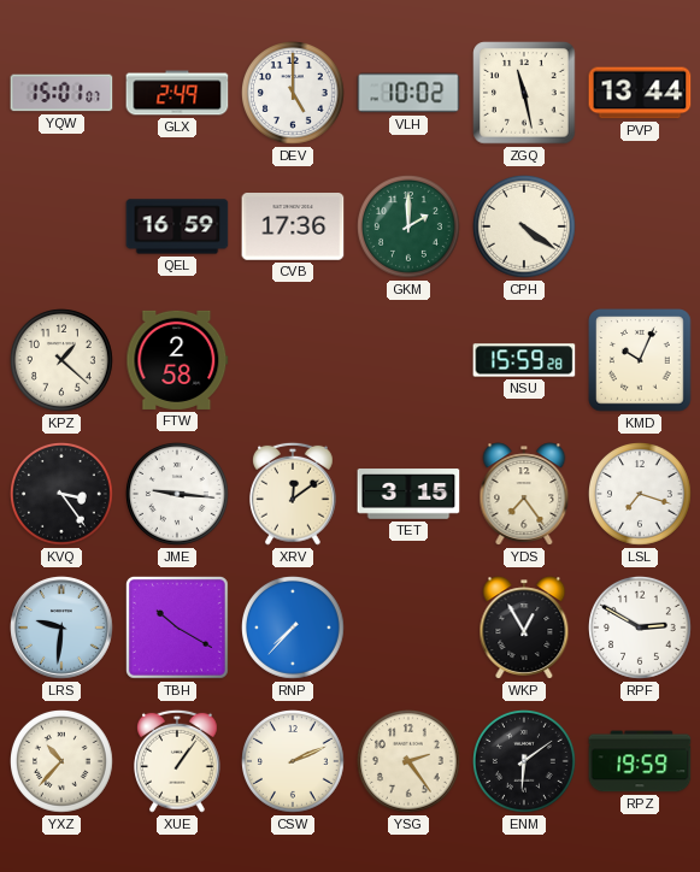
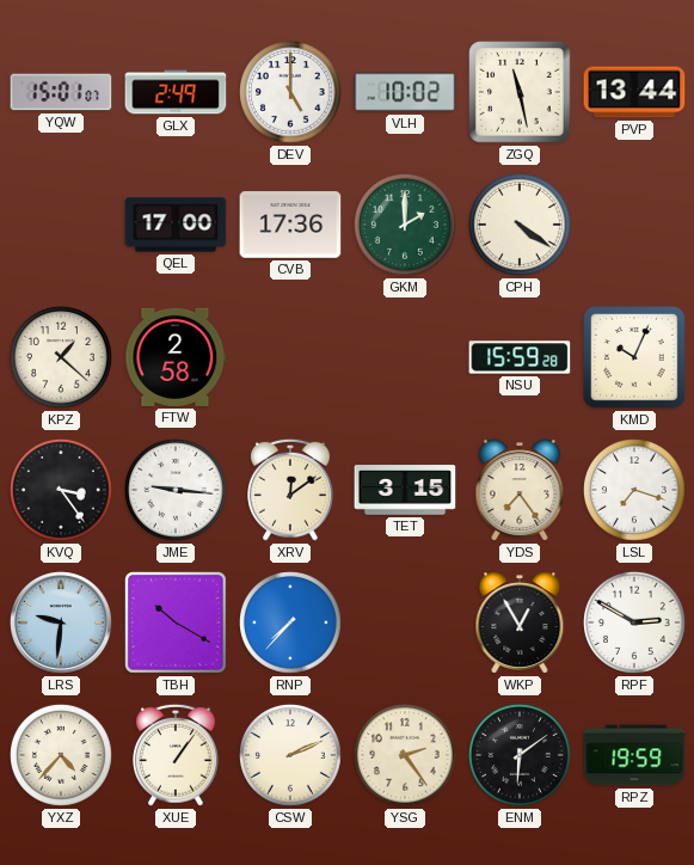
QEL: 16:59 -> 17:00 (176, 225)
YXZ: 10:37 -> 4:37 (62, 756)
